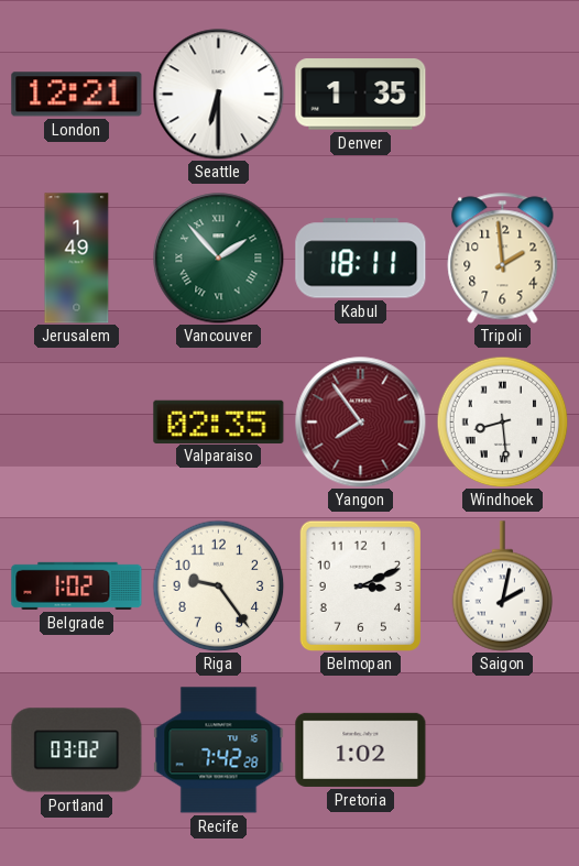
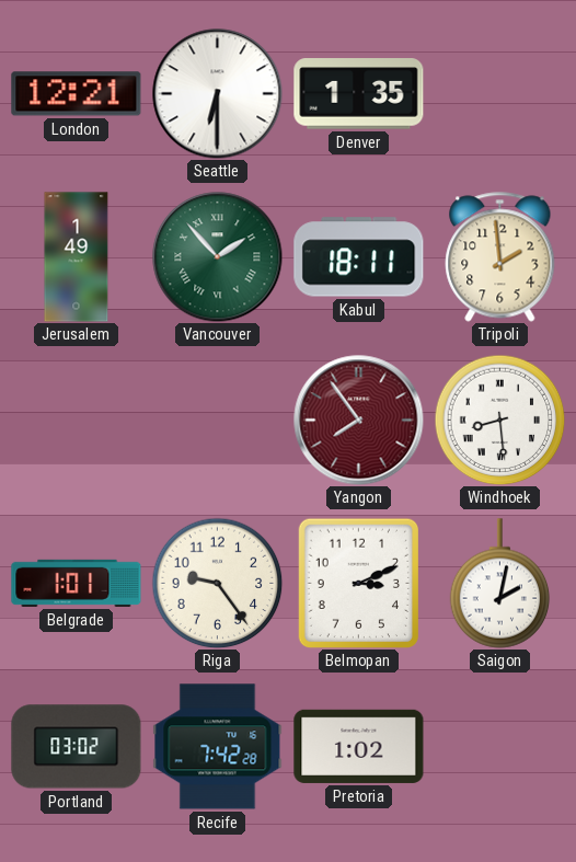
Valparaiso: 02:35 -> none (219, 421)
Belgrade: 1:02 -> 1:01 (77, 583)
